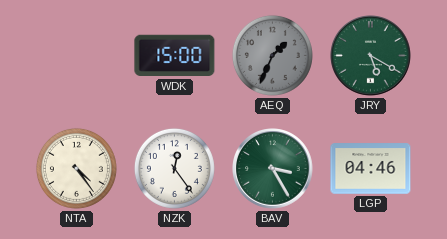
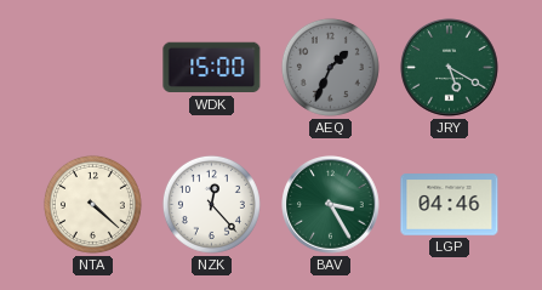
NTA: 4:24 -> 4:22 (92, 204)
NZK: 12:24 -> 12:23 (211, 204)
